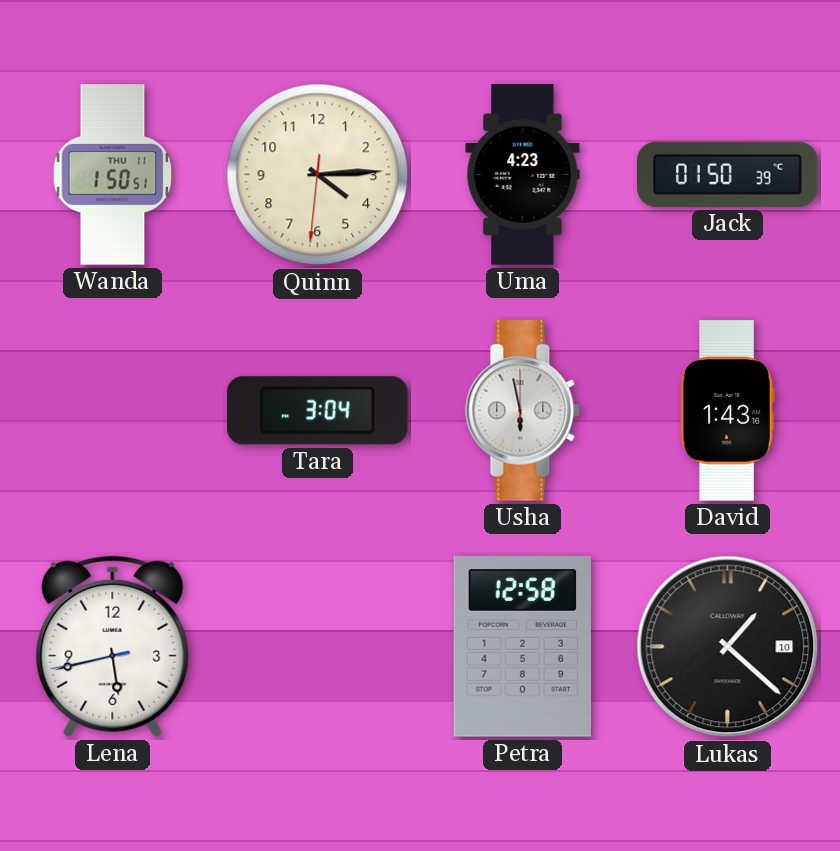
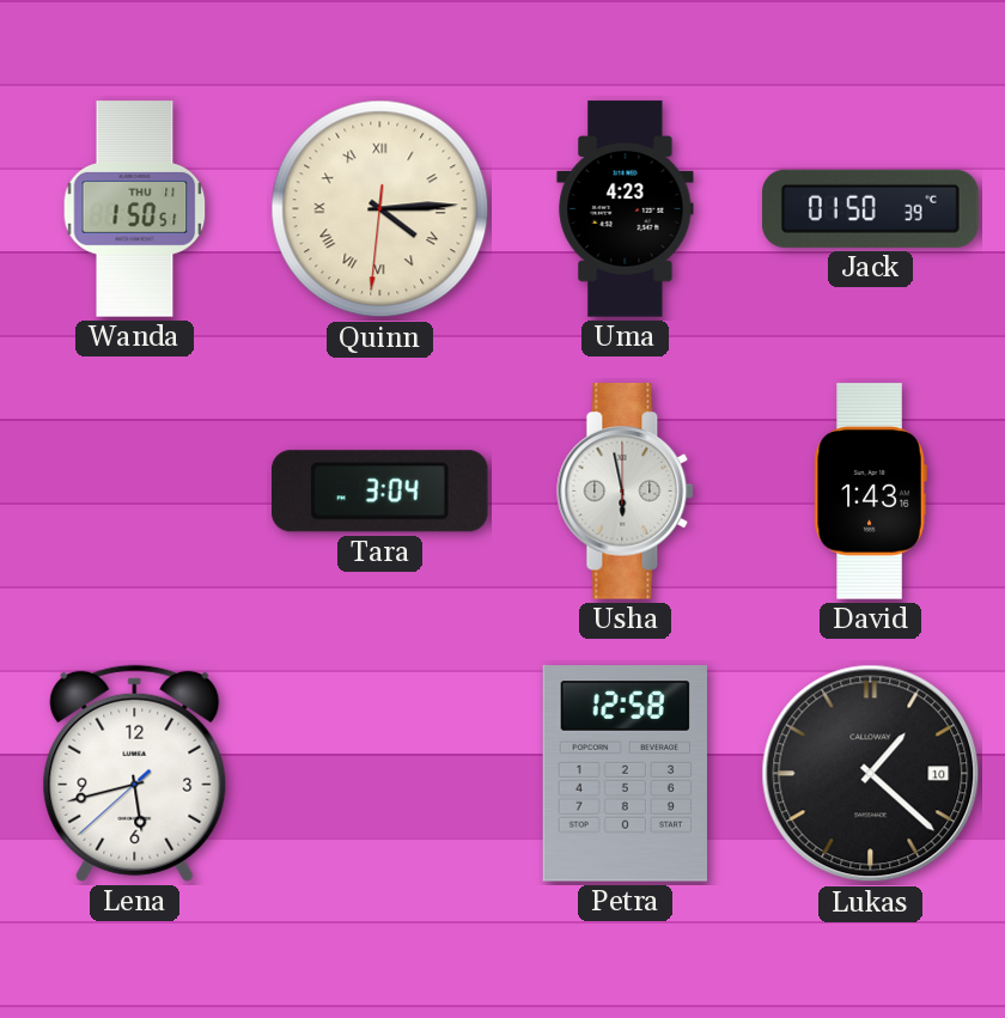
Quinn numerals: Arabic -> Roman (380, 209)
Lena: 5:42:43 -> 5:42:38 (135, 773)
